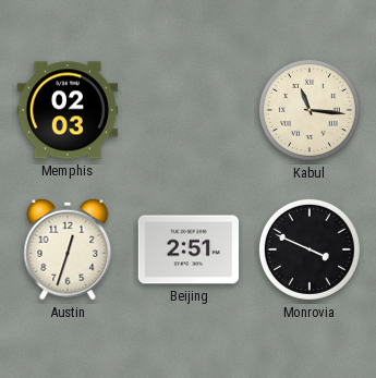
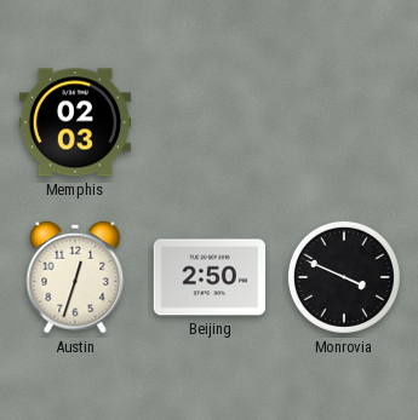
Kabul: 11:16 -> none (310, 110)
Beijing: 2:51 -> 2:50 (208, 277)
